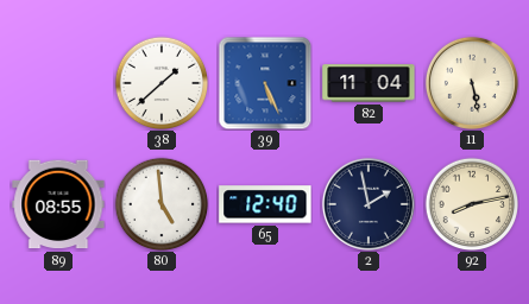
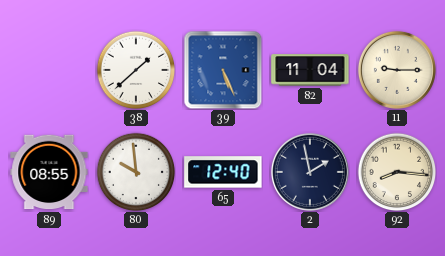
11: 5:28 -> 9:15 (397, 70)
80: 4:59 -> 9:59 (136, 172)
92: 8:13 -> 8:16 (397, 172)
